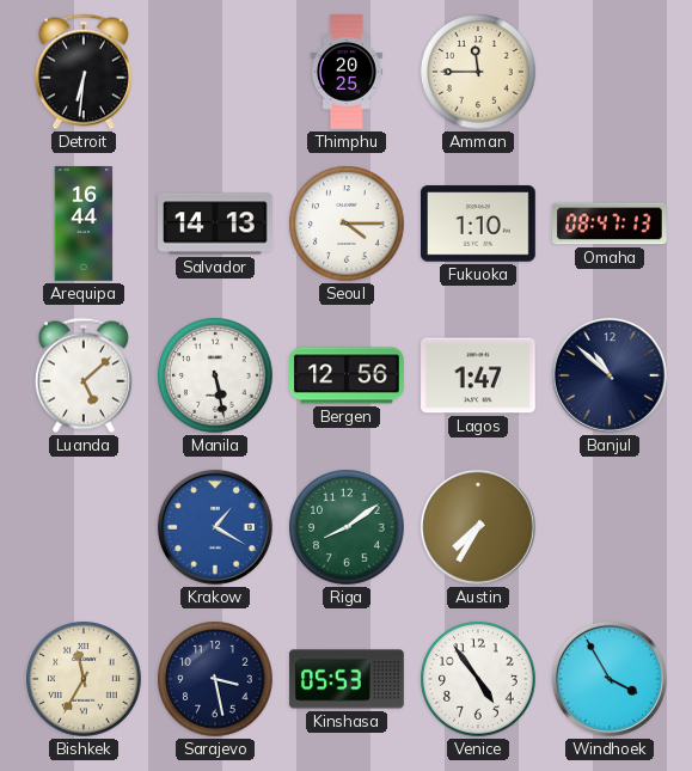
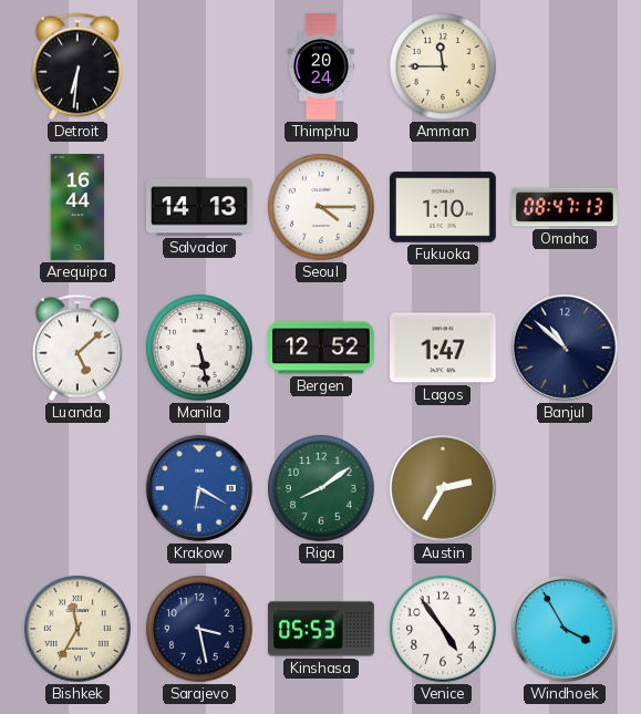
Thimphu: 20:25 -> 20:24 (321, 66)
Bergen: 12:56 -> 12:52 (322, 348)
Krakow: 1:20 -> 6:20 (199, 488)
Austin: 7:35 -> 2:35 (443, 488)
